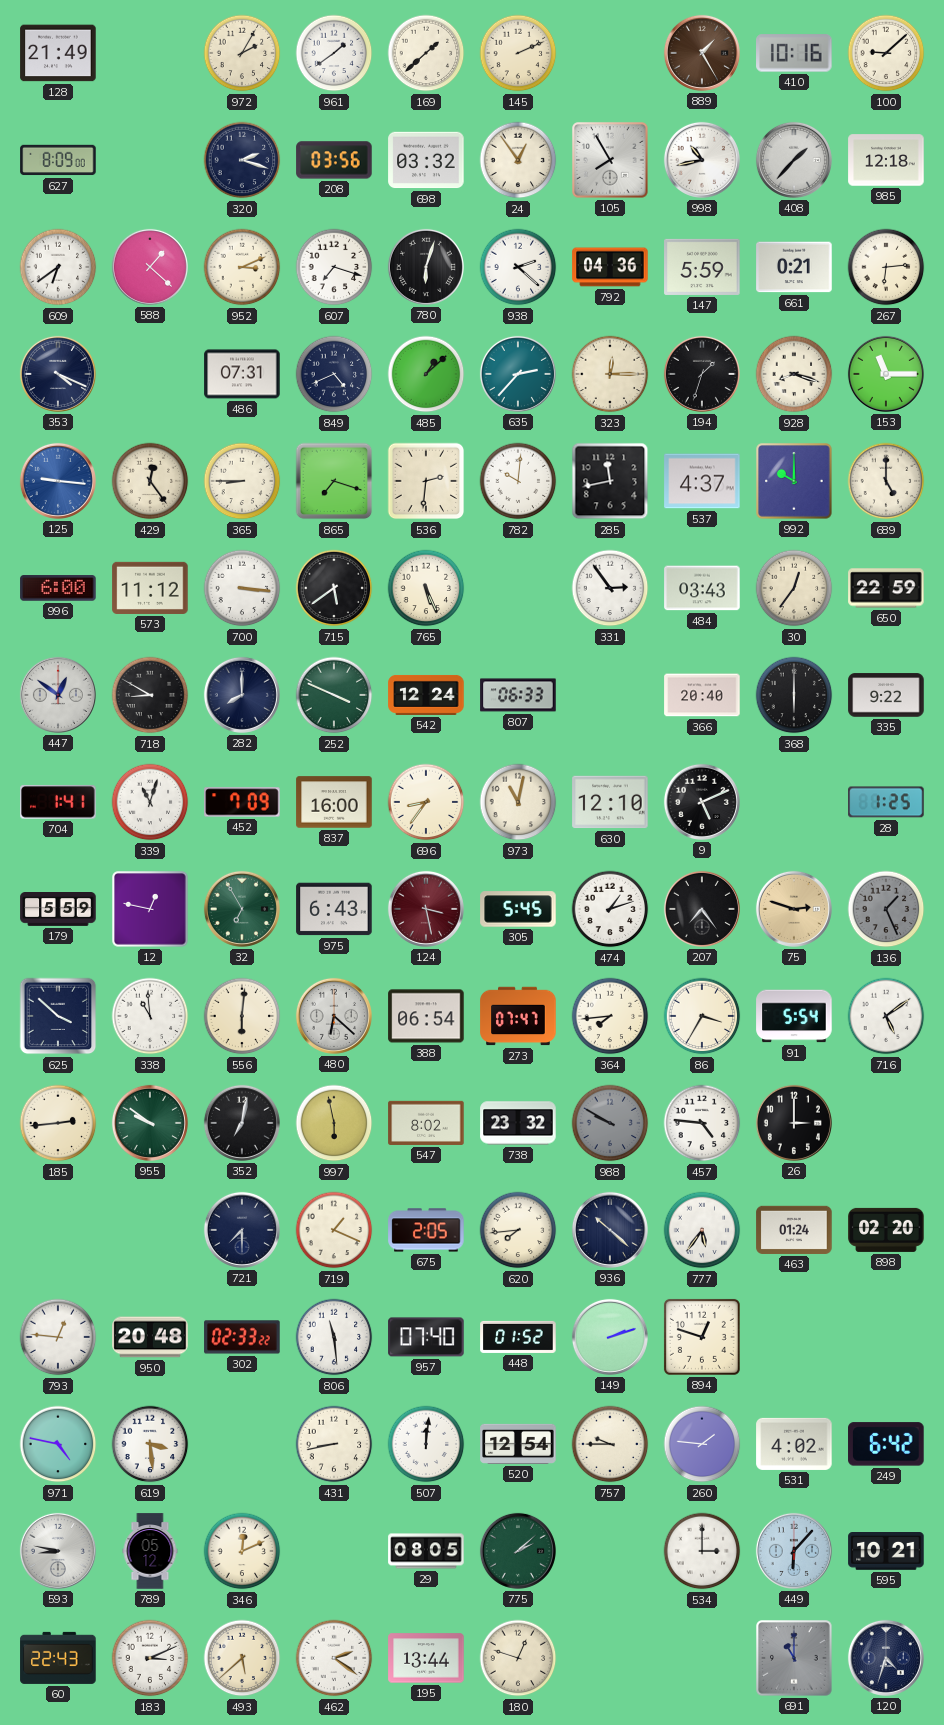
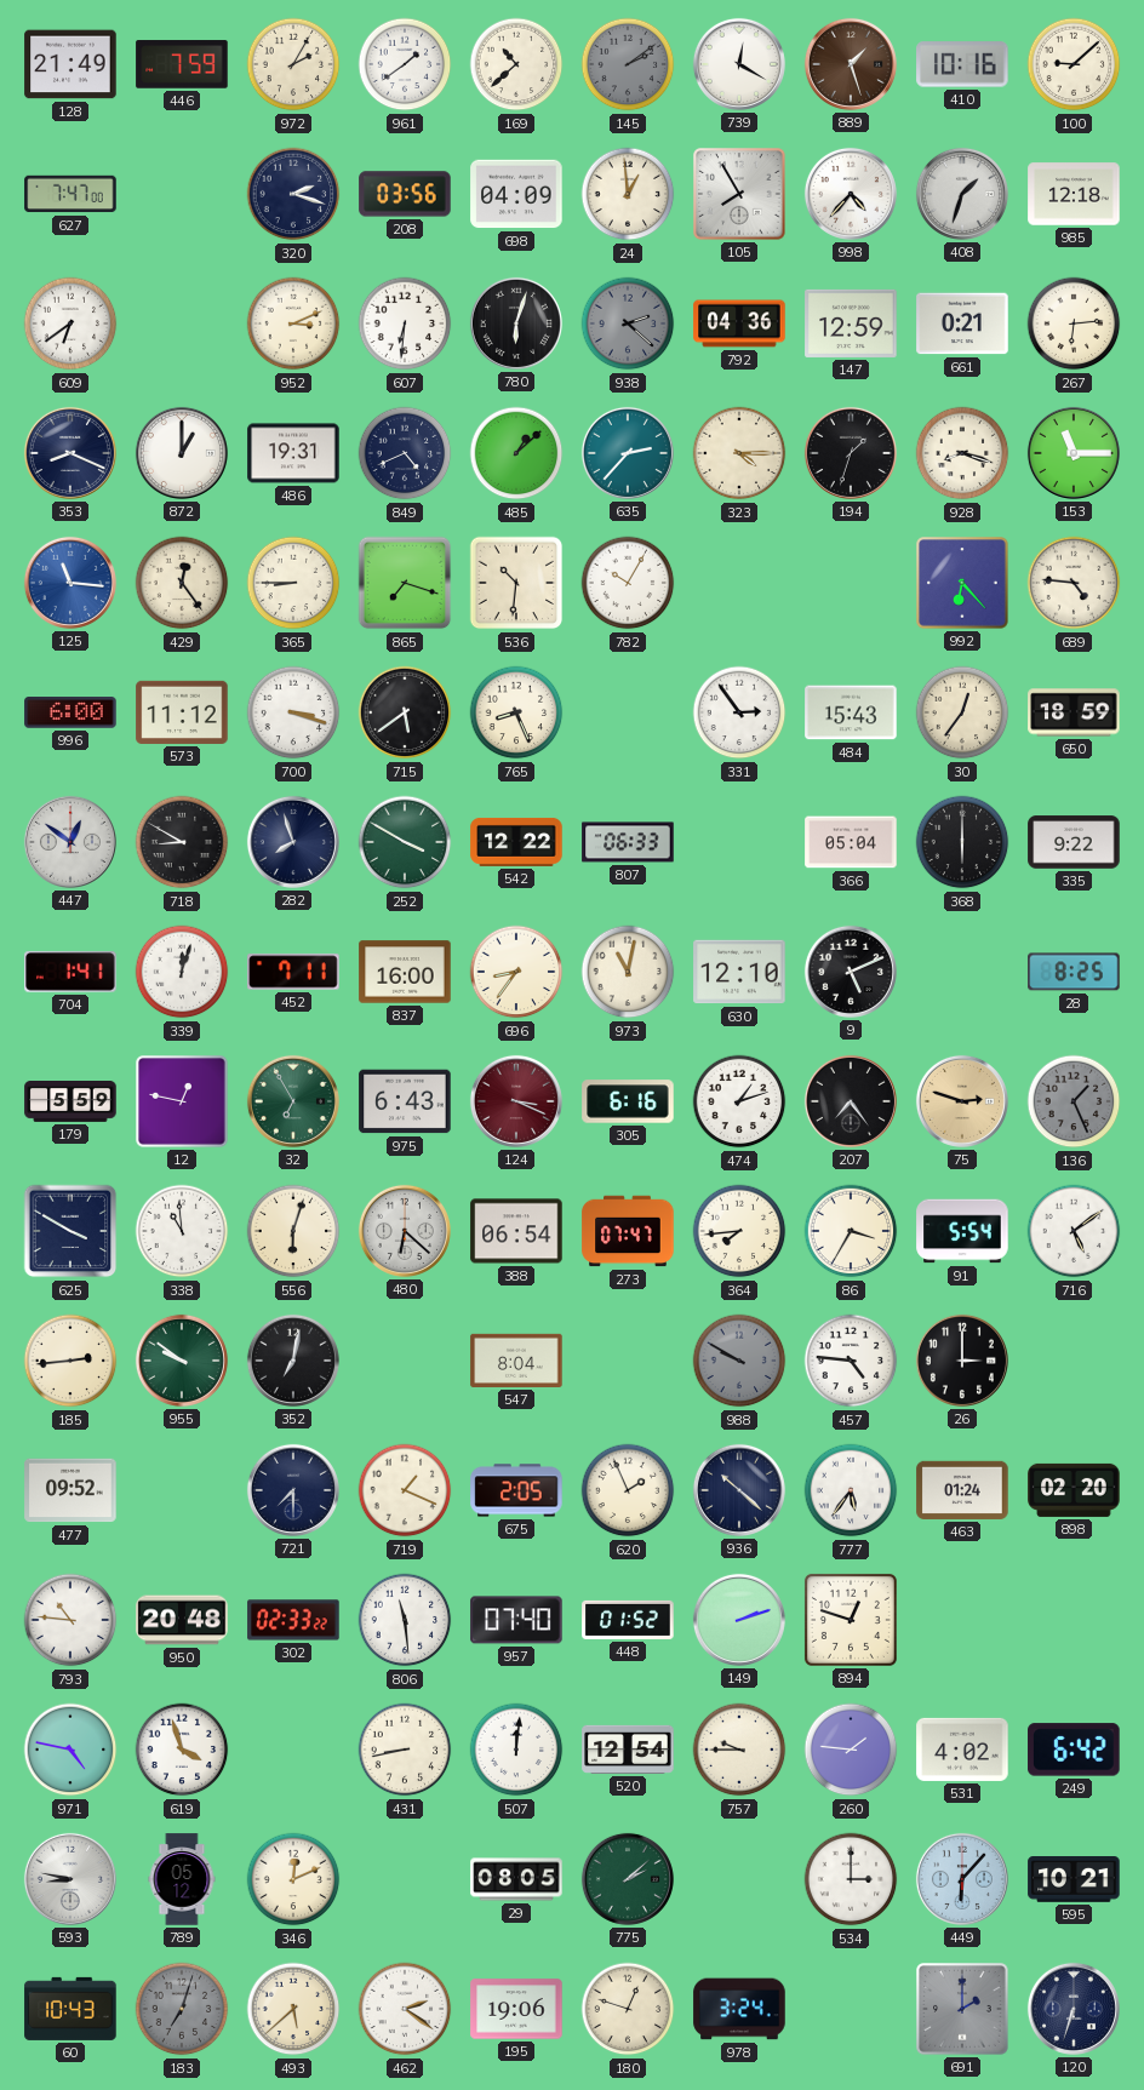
446: none -> 7:59 (182, 64)
169: 1:38 -> 10:38 (516, 64)
145: 2:11 -> 2:09 (628, 64)
145 dial: cream -> grey (628, 64)
739: none -> 12:20 (739, 64)
889: 1:25 -> 1:27 (851, 64)
627: 8:09 -> 7:47 (70, 194)
698: 03:32 -> 04:09 (516, 194)
24: 12:54 -> 12:59 (628, 194)
998: 10:43 -> 4:37 (851, 194)
408: 1:37 -> 1:33 (962, 194)
588: 1:22 -> none (150, 267)
607: 7:18 -> 6:31 (405, 323)
938 dial: white -> grey (628, 323)
147: 5:59 -> 12:59 (851, 323)
353: 4:19 -> 8:19 (70, 453)
872: none -> 1:00 (182, 453)
486: 07:31 -> 19:31 (293, 453)
323: 12:15 -> 4:15 (739, 453)
125: 9:16 -> 11:16 (70, 583)
536: 2:31 -> 10:31 (516, 583)
782: 10:01 -> 10:05 (628, 583)
285: 11:43 -> none (610, 481)
537: 4:37 -> none (702, 481)
992: 10:00 -> 6:23 (962, 583)
689: 5:00 -> 4:46 (1074, 583)
700: 3:16 -> 3:18 (293, 712)
765: 5:26 -> 8:26 (516, 712)
484: 03:43 -> 15:43 (851, 712)
650: 22:59 -> 18:59 (1074, 712)
282: 8:00 -> 7:57 (293, 842)
252: 3:49 -> 3:50 (405, 842)
542: 12:24 -> 12:22 (516, 842)
366: 20:40 -> 05:04 (851, 842)
339: 11:03 -> 12:03 (182, 972)
452: 7:09 -> 7:11 (293, 972)
28: 1:25 -> 8:25 (1074, 972)
124: 3:28 -> 3:19 (516, 1101)
305: 5:45 -> 6:16 (628, 1101)
625: 3:52 -> 3:50 (70, 1231)
556: 6:01 -> 6:03 (293, 1231)
997: 5:58 -> none (334, 1123)
547: 8:02 -> 8:04 (516, 1361)
738: 23:32 -> none (518, 1123)
477: none -> 09:52 (70, 1490)
620: 7:44 -> 1:56 (628, 1490)
793: 12:46 -> 10:46 (70, 1620)
619: 3:29 -> 3:57 (182, 1750)
60: 22:43 -> 10:43 (70, 2009)
183: 3:11 -> 7:03 (182, 2009)
183 dial: white -> grey (182, 2009)
195: 13:44 -> 19:06 (516, 2009)
978: none -> 3:24 (739, 2009)
691: 11:00 -> 2:00 (962, 2009)
120: 4:33 -> 6:33 (1074, 2009)
